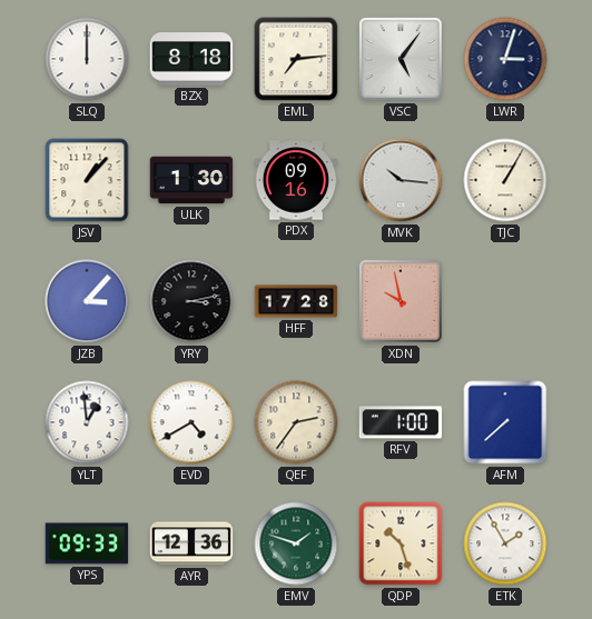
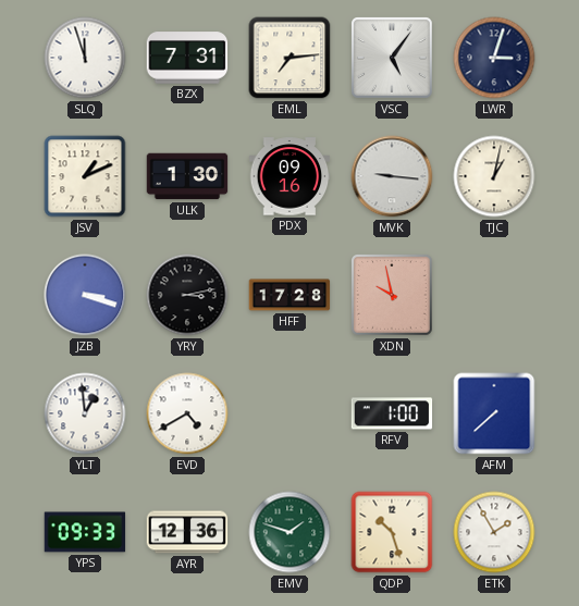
SLQ: 12:00 -> 11:57 (85, 58)
BZX: 8:18 -> 7:31 (187, 58)
JSV: 1:07 -> 1:11 (85, 176)
MVK: 10:16 -> 9:16 (392, 176)
TJC: 1:05 -> 1:02 (494, 176)
JZB: 3:07 -> 3:18 (85, 295)
QEF: 2:36 -> none (296, 422)
